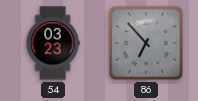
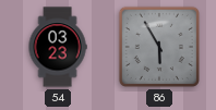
86: 6:53 -> 5:55 (159, 47)
